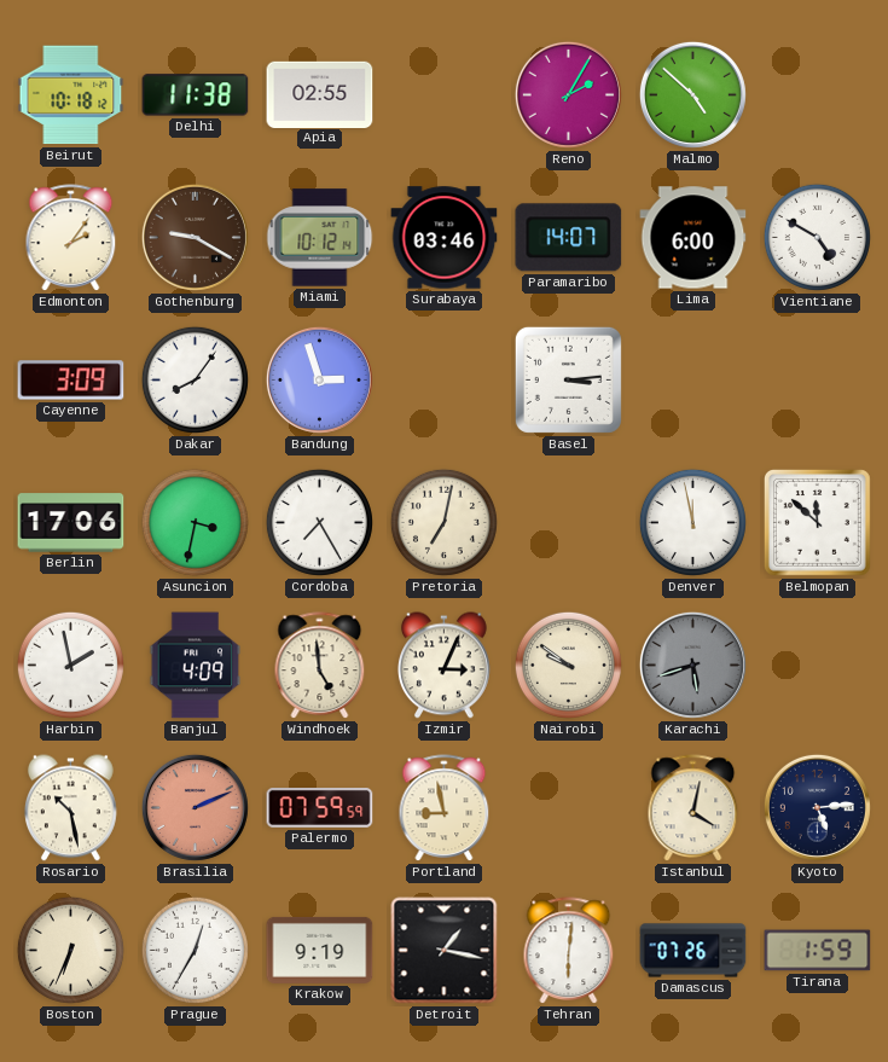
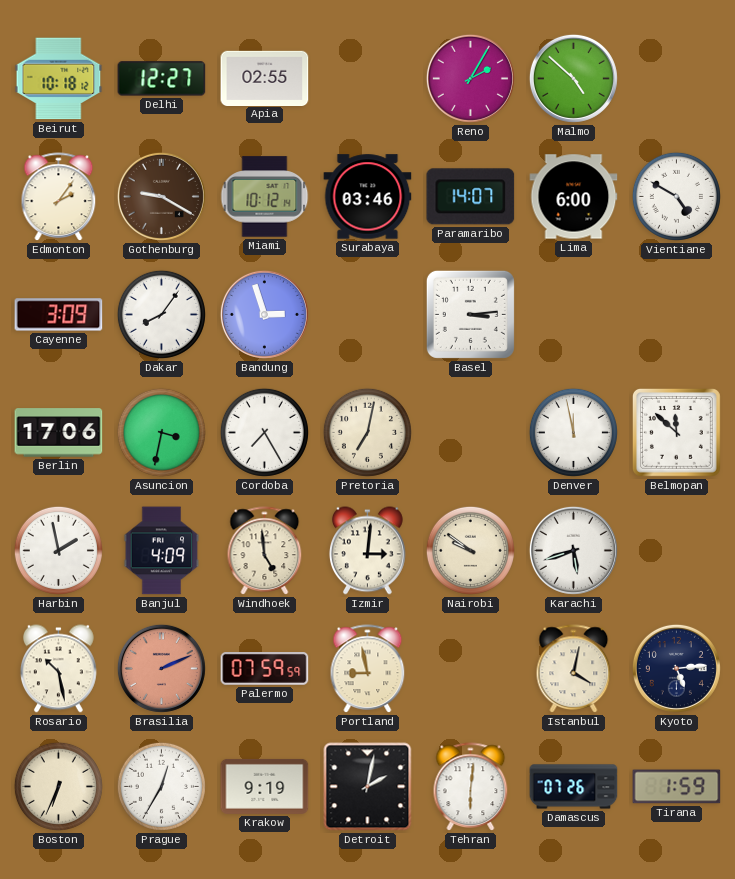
Delhi: 11:38 -> 12:27 (162, 79)
Izmir: 3:04 -> 3:01 (368, 551)
Karachi dial: grey -> white (573, 550)
Detroit: 1:17 -> 2:02 (368, 787)
